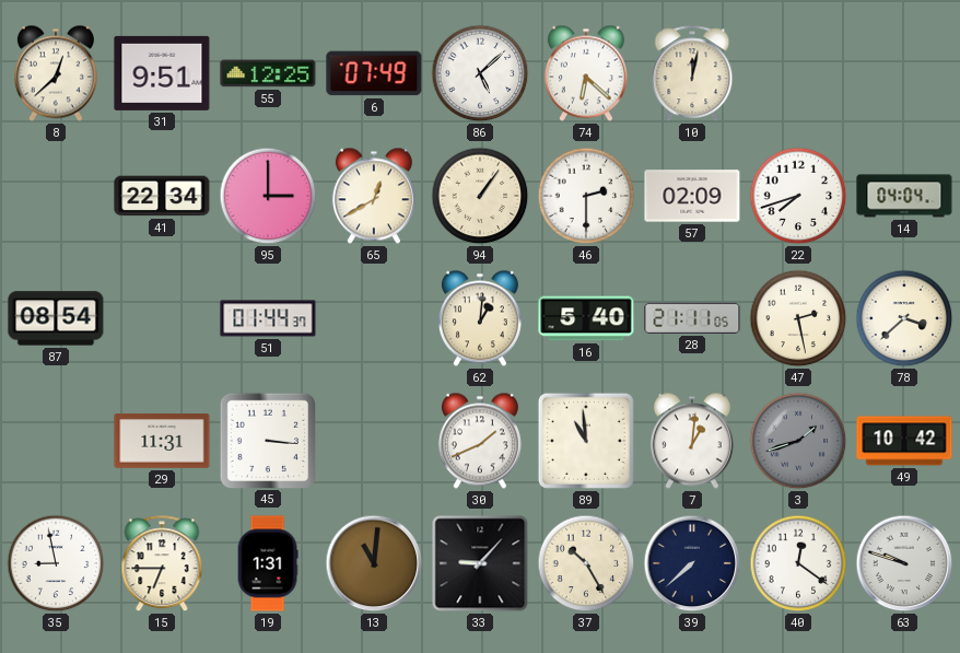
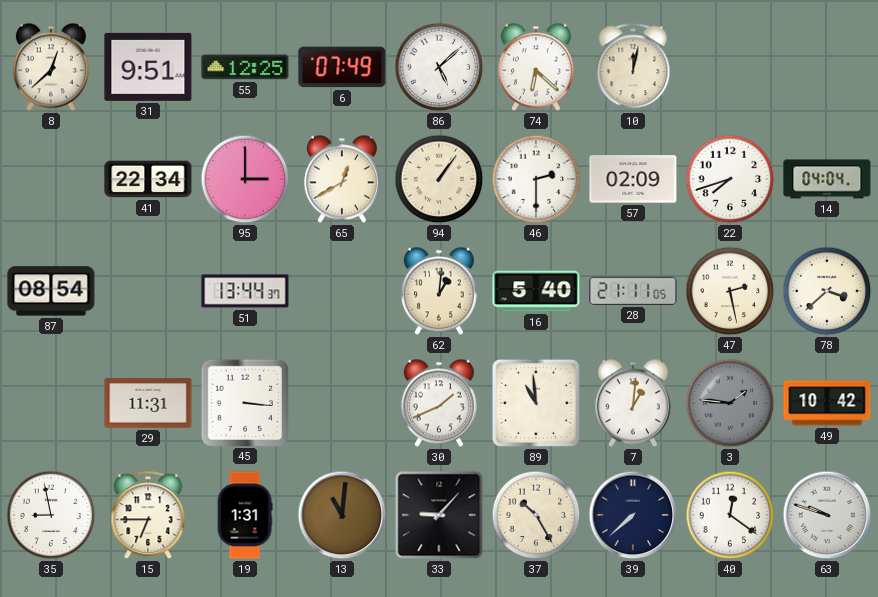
51: 01:44 -> 13:44 (245, 291)
3: 1:42 -> 1:46 (730, 403)
